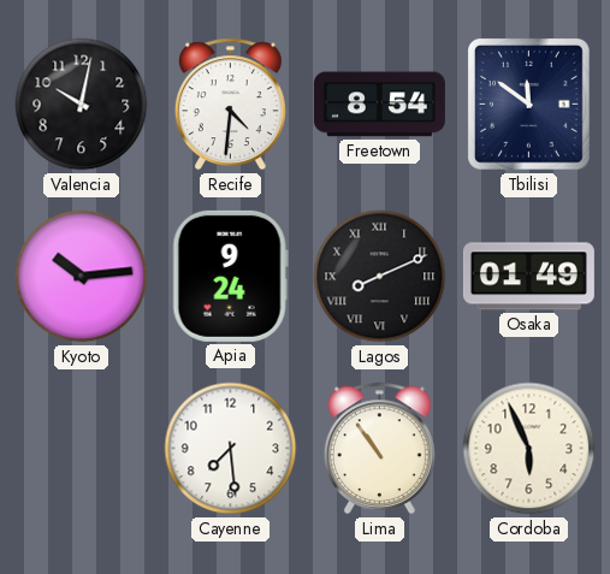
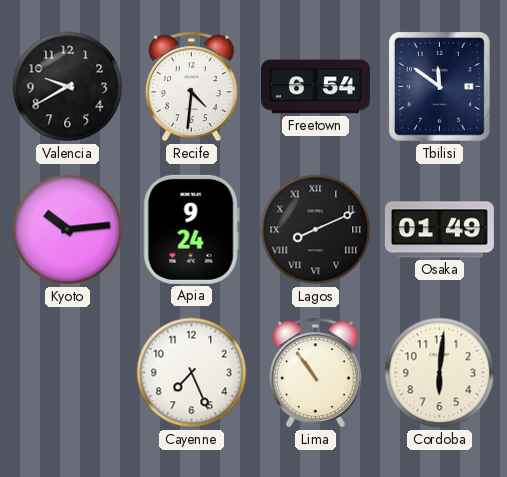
Valencia: 10:02 -> 9:40 (68, 87)
Freetown: 8:54 -> 6:54 (315, 87)
Cayenne: 7:29 -> 7:26 (192, 373)
Cordoba: 5:56 -> 6:01 (440, 373)
